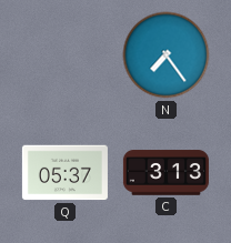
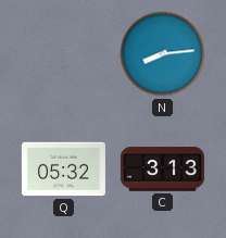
N: 7:24 -> 8:14 (163, 54)
Q: 05:37 -> 05:32 (63, 170)
